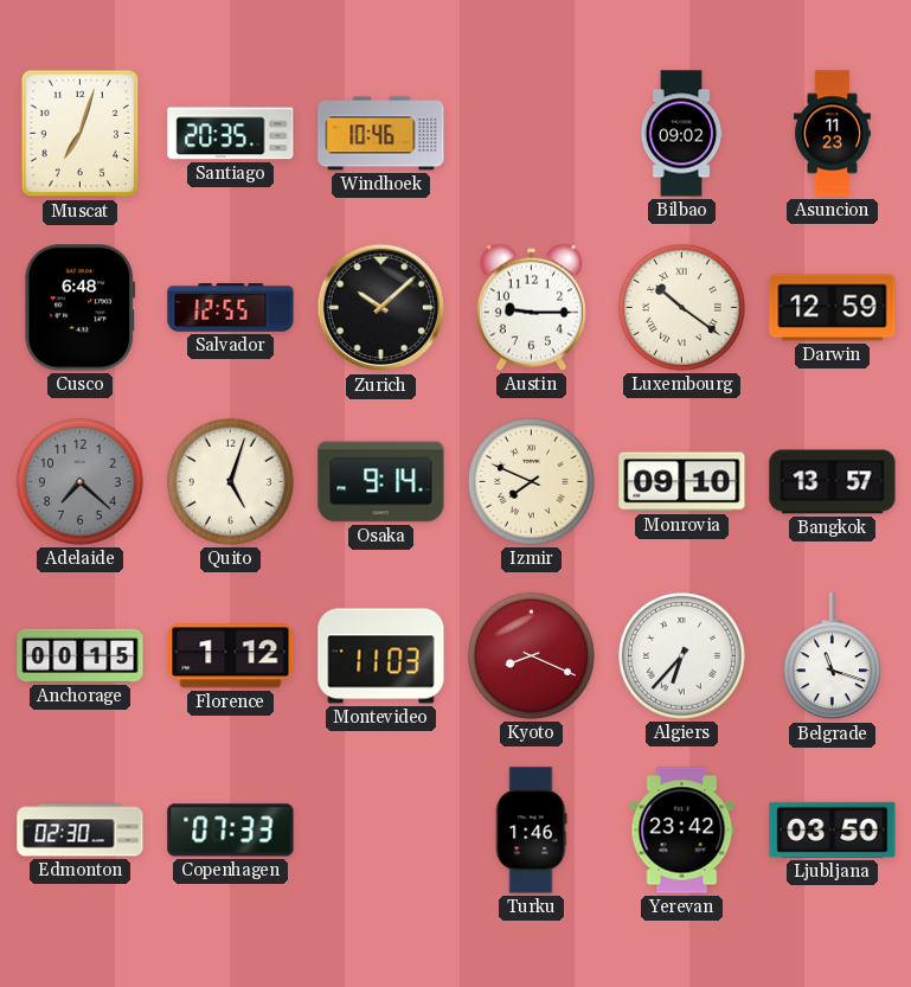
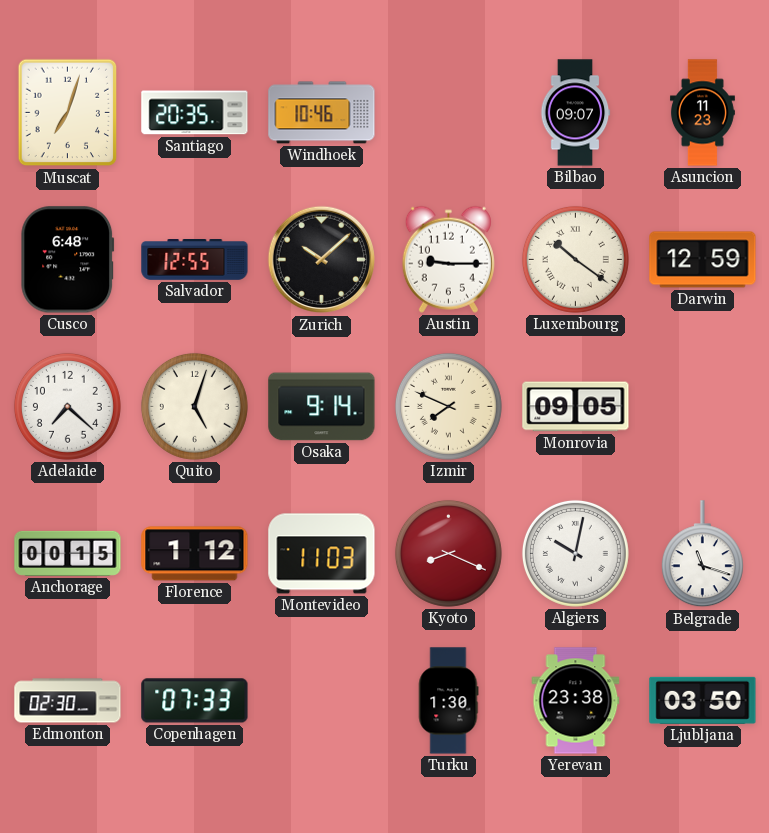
Bilbao: 09:02 -> 09:07 (575, 113)
Adelaide dial: grey -> white (67, 406)
Monrovia: 09:10 -> 09:05 (576, 407)
Bangkok: 13:57 -> none (833, 482)
Algiers: 6:37 -> 10:02 (575, 553)
Turku: 1:46 -> 1:30 (448, 701)
Yerevan: 23:42 -> 23:38 (576, 701)
